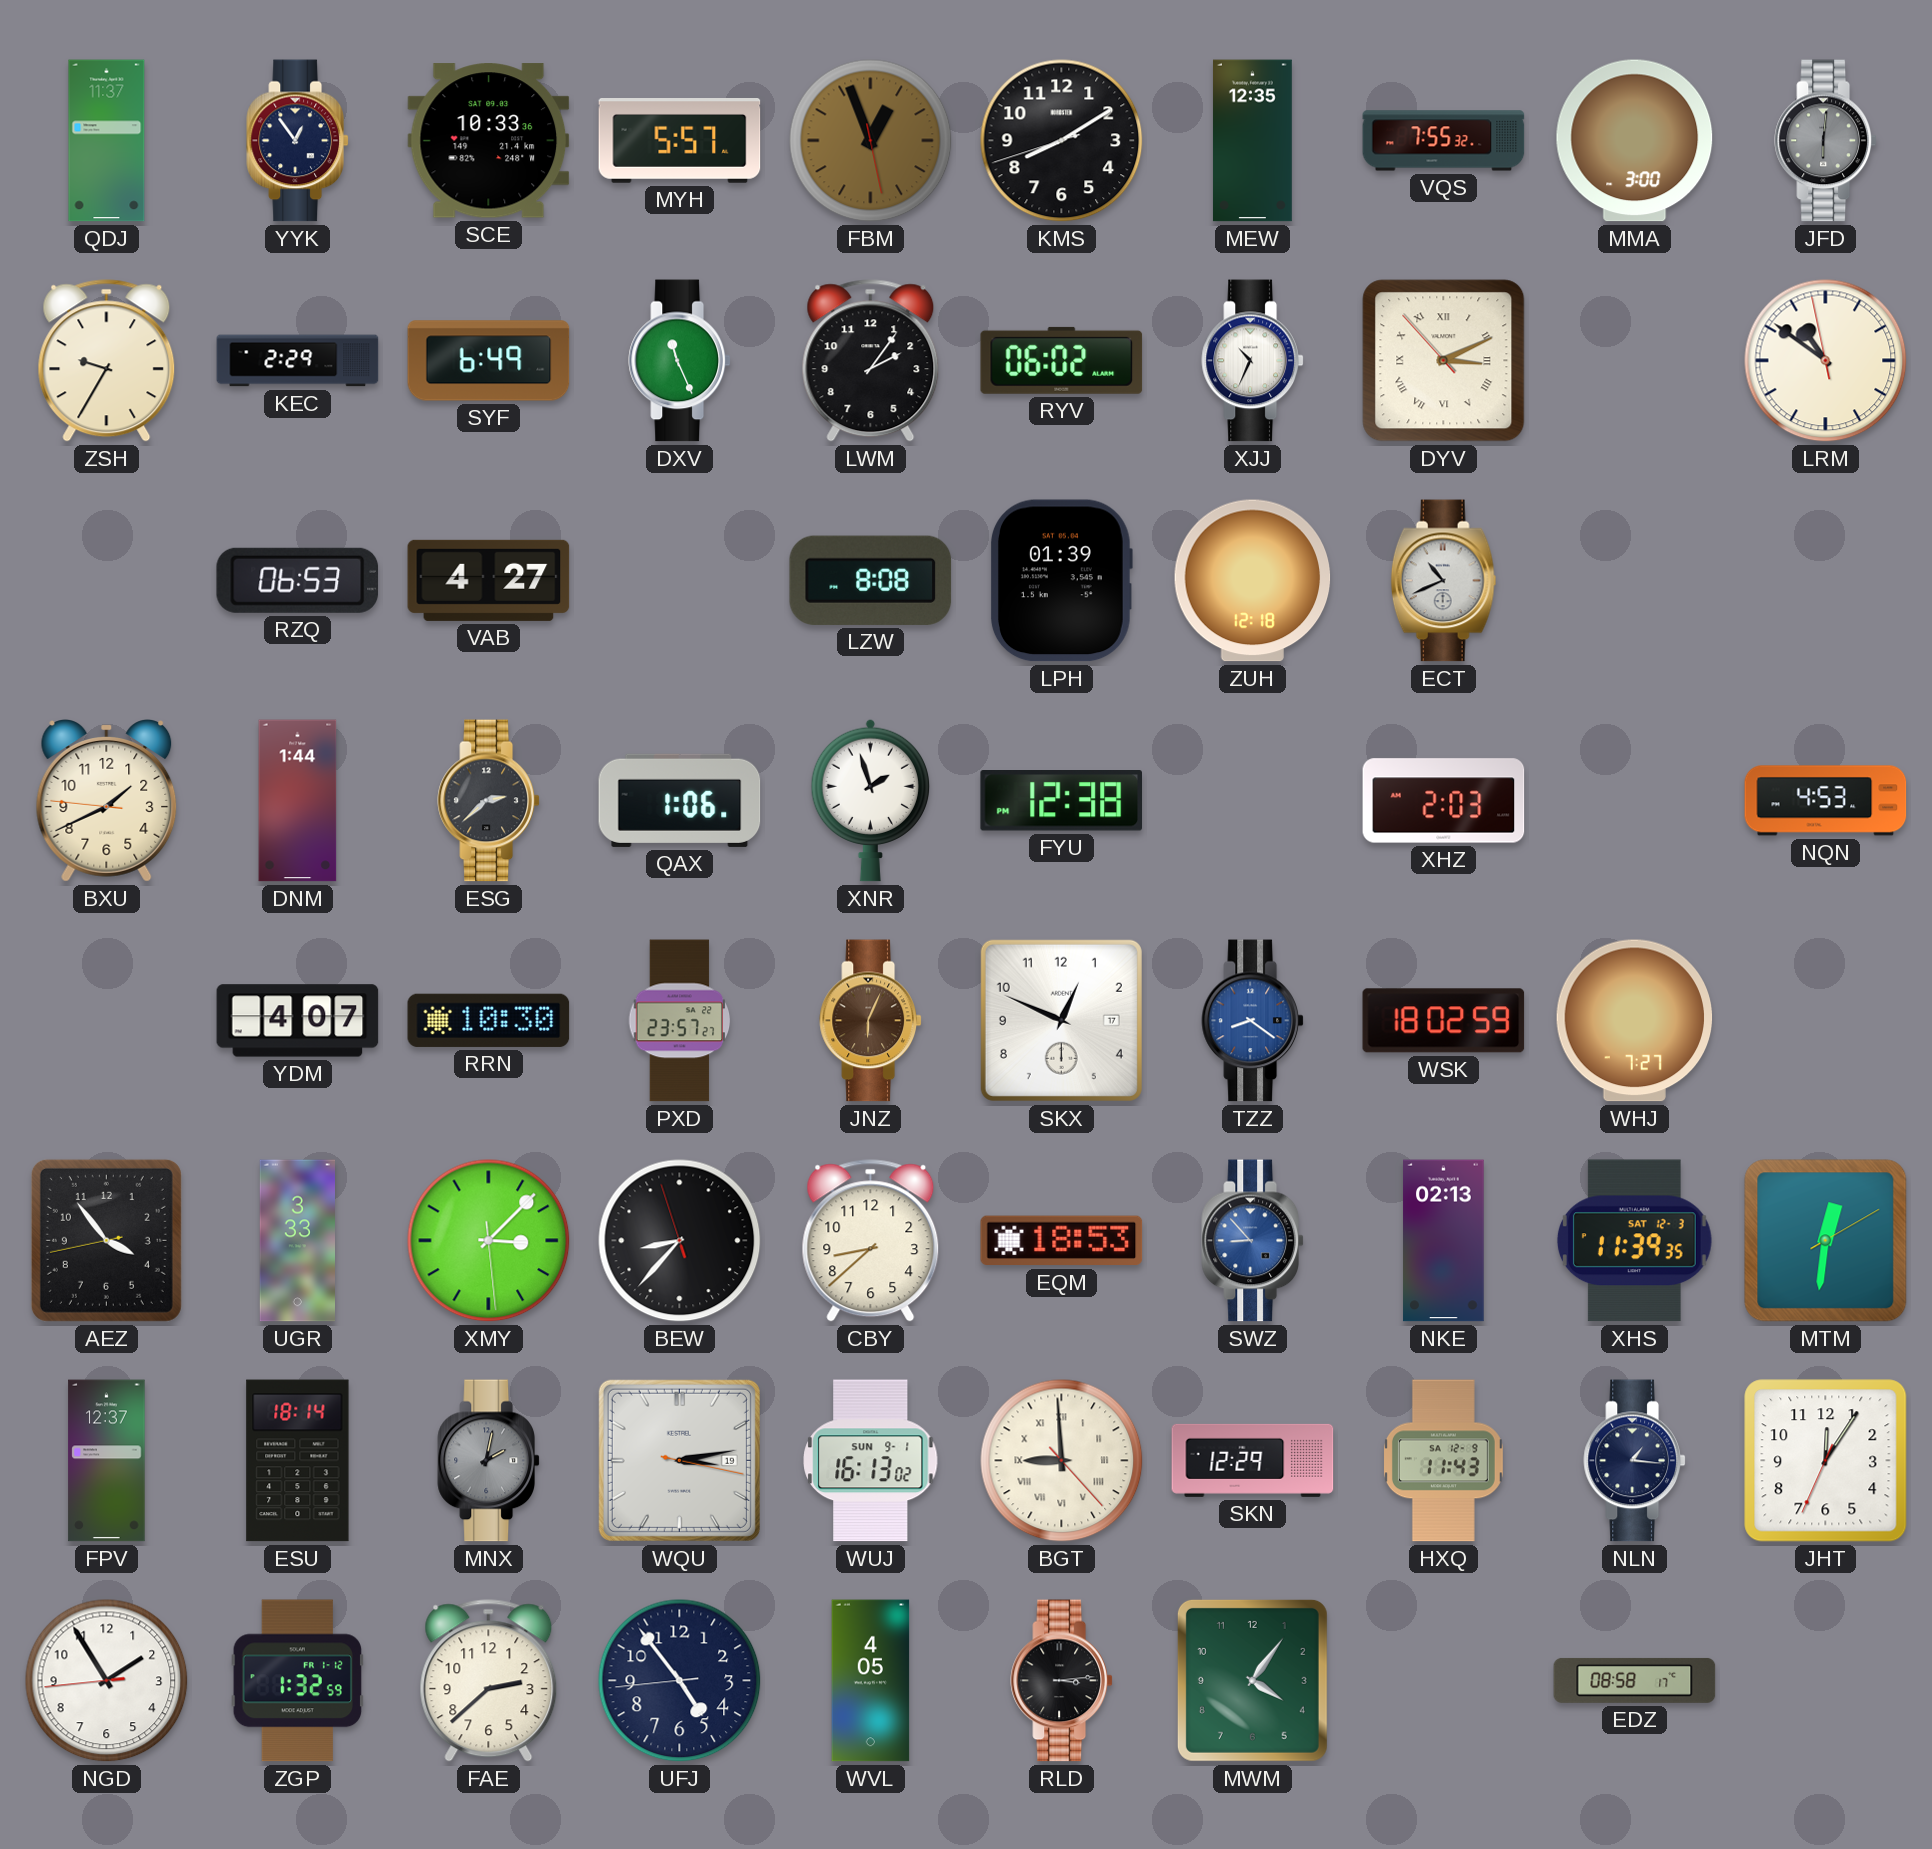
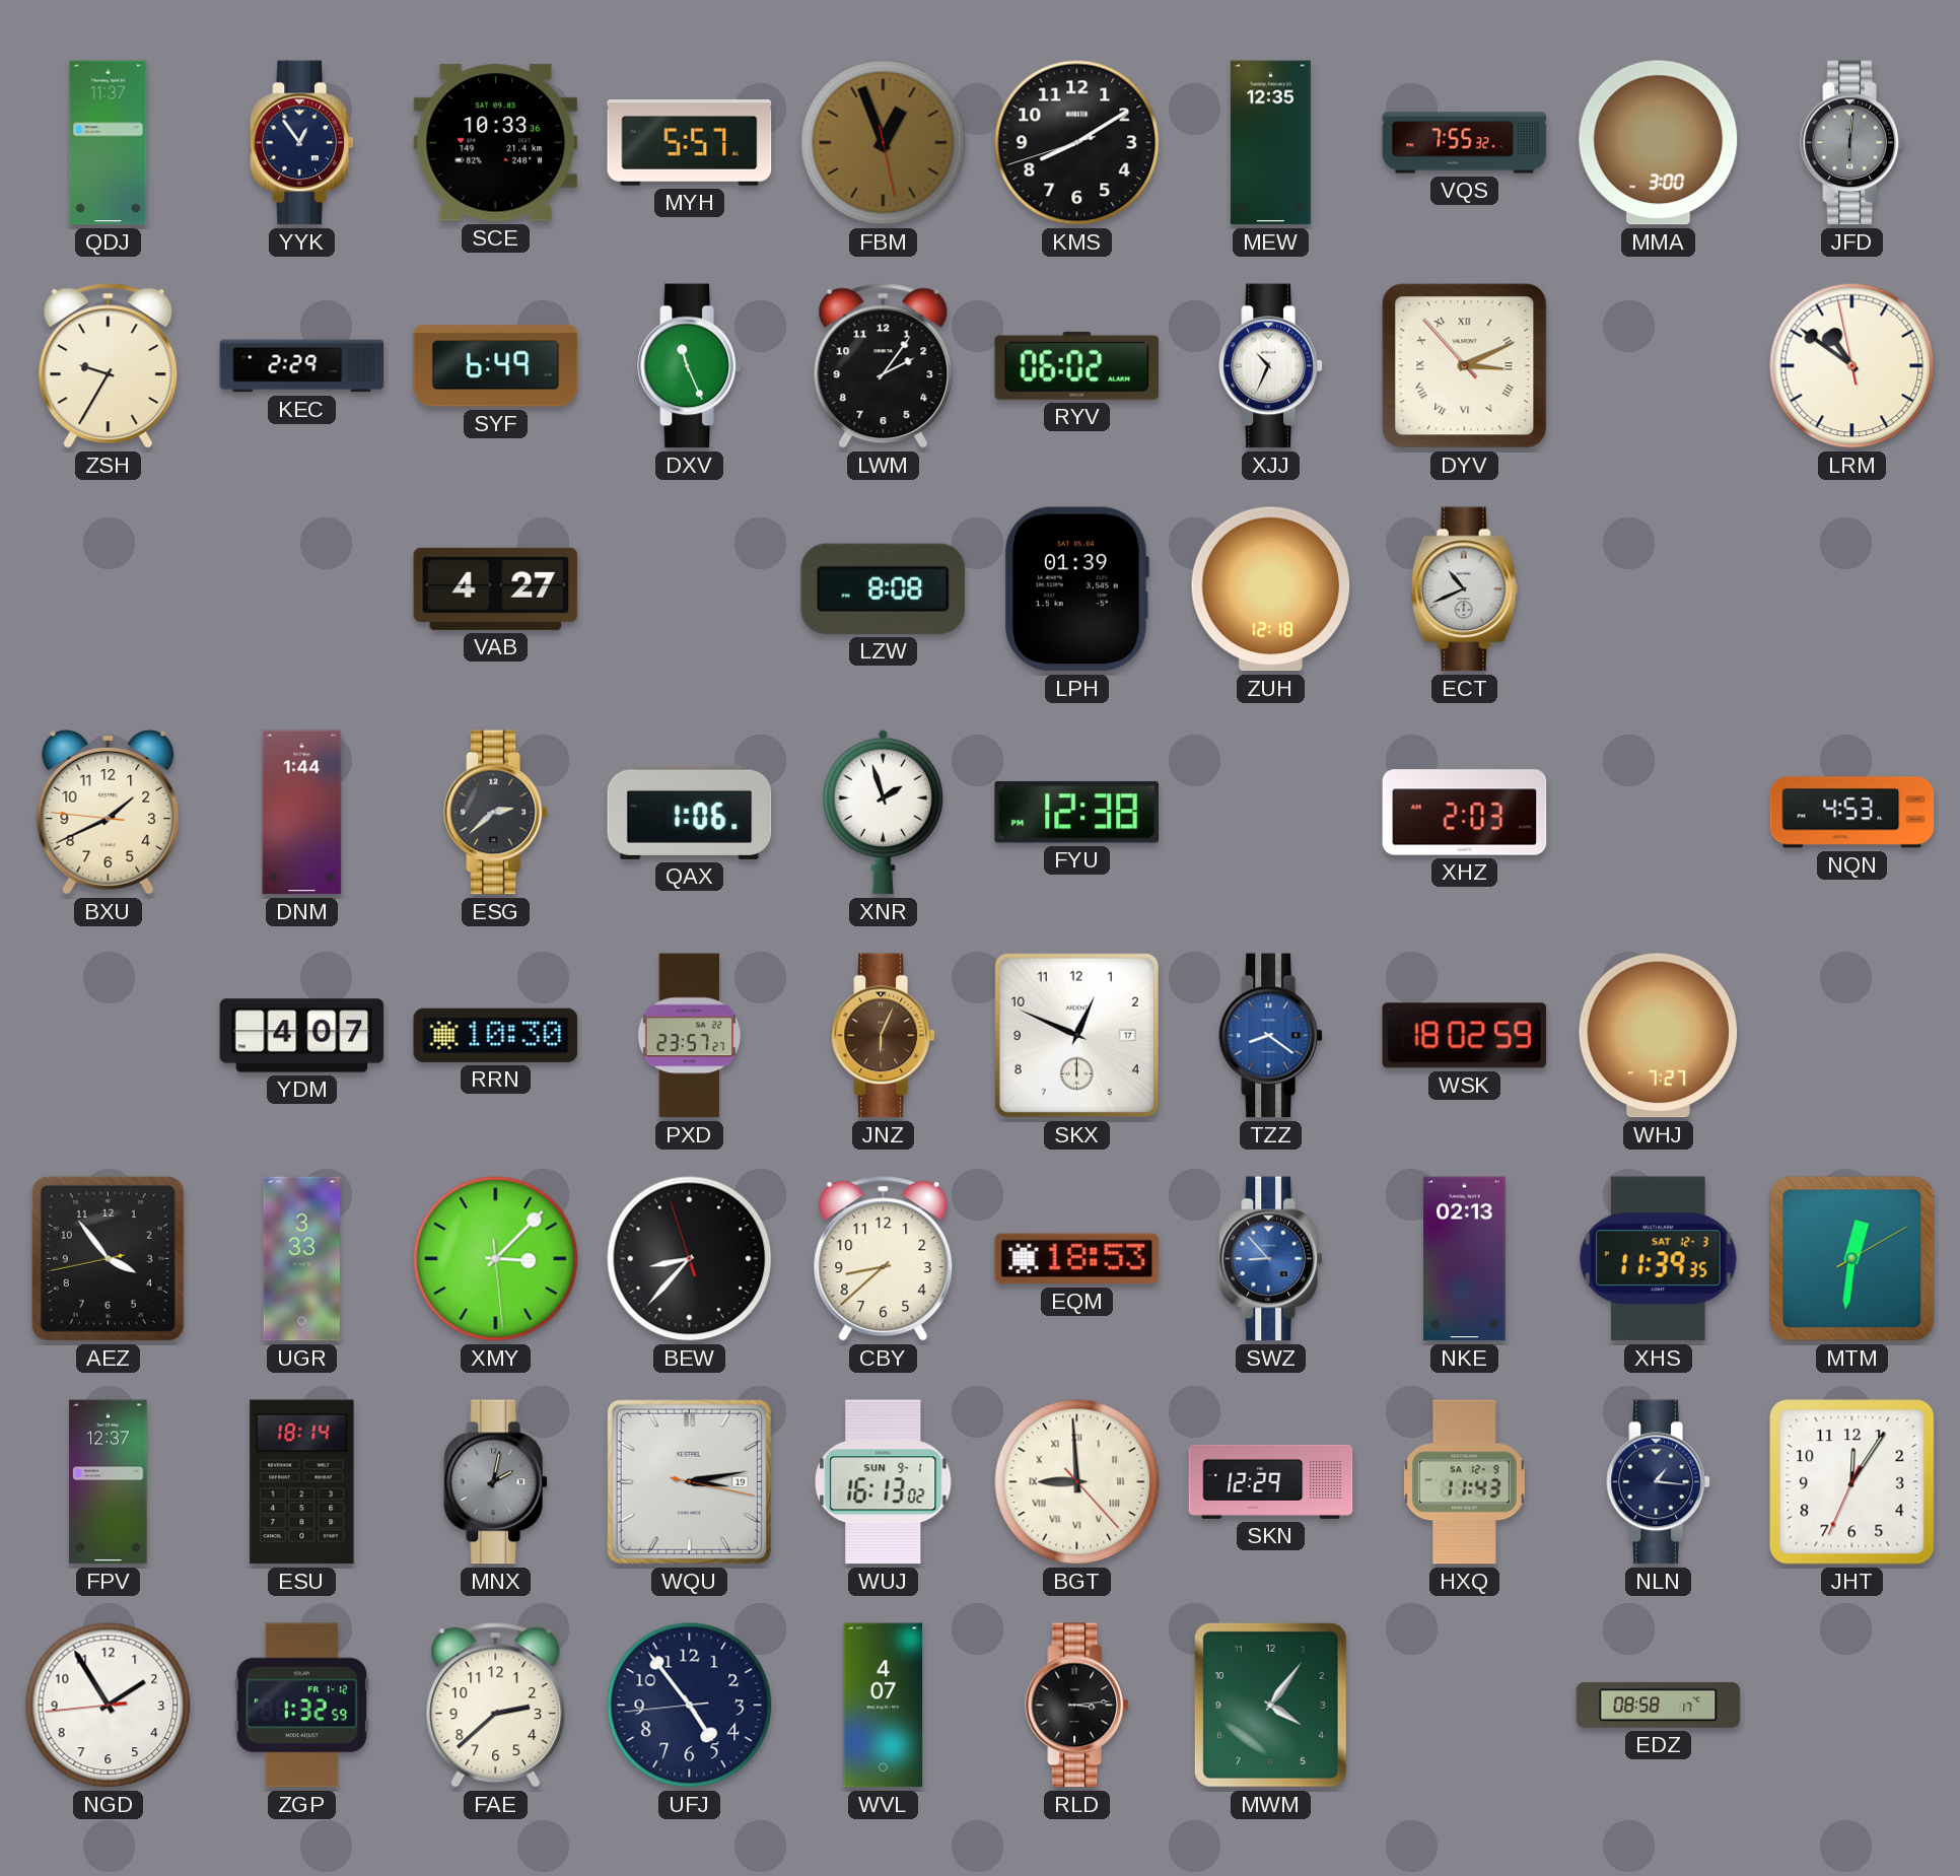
RZQ: 06:53 -> none (298, 580)
WVL: 4:05 -> 4:07 (884, 1706)
